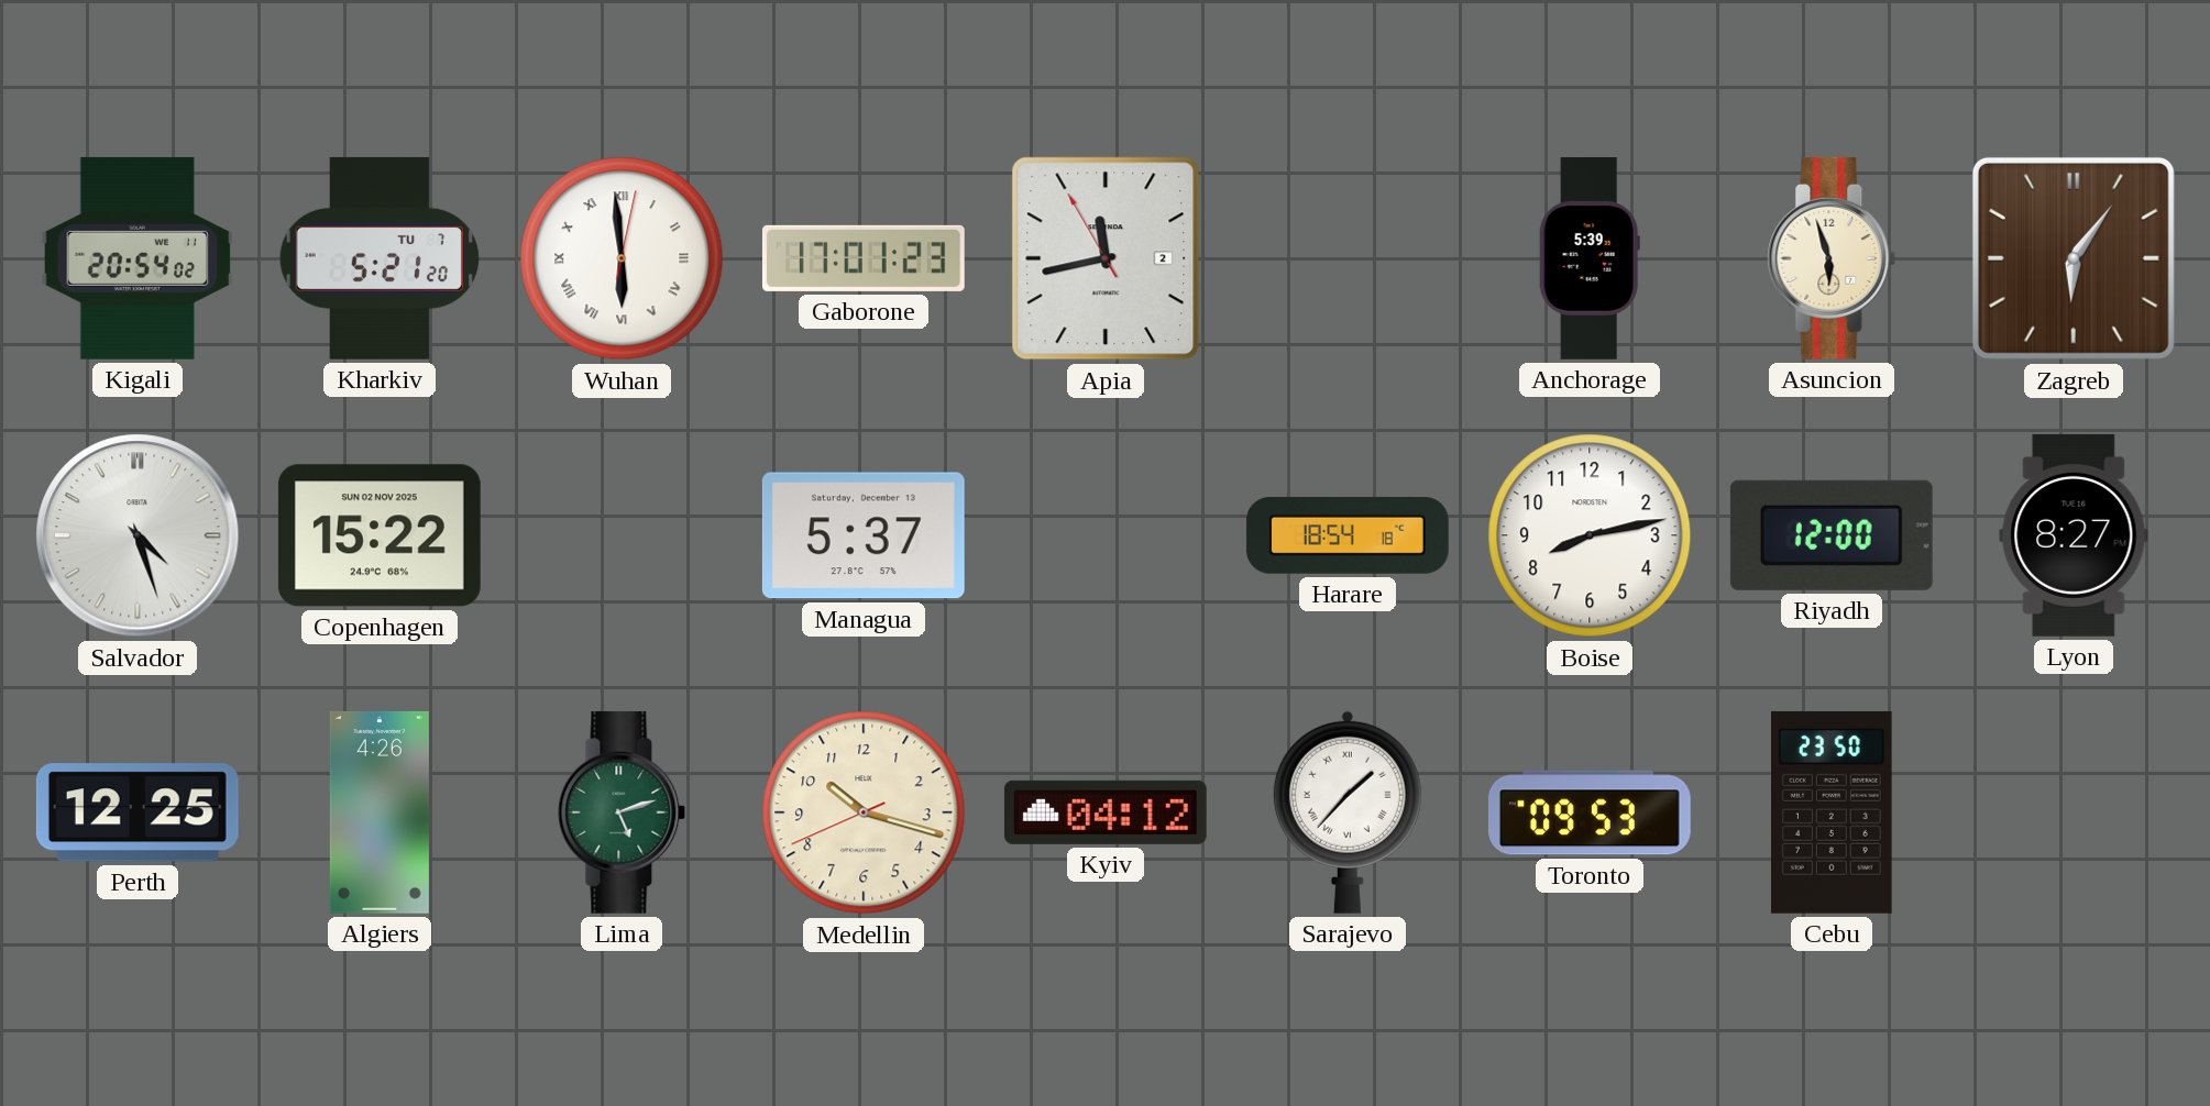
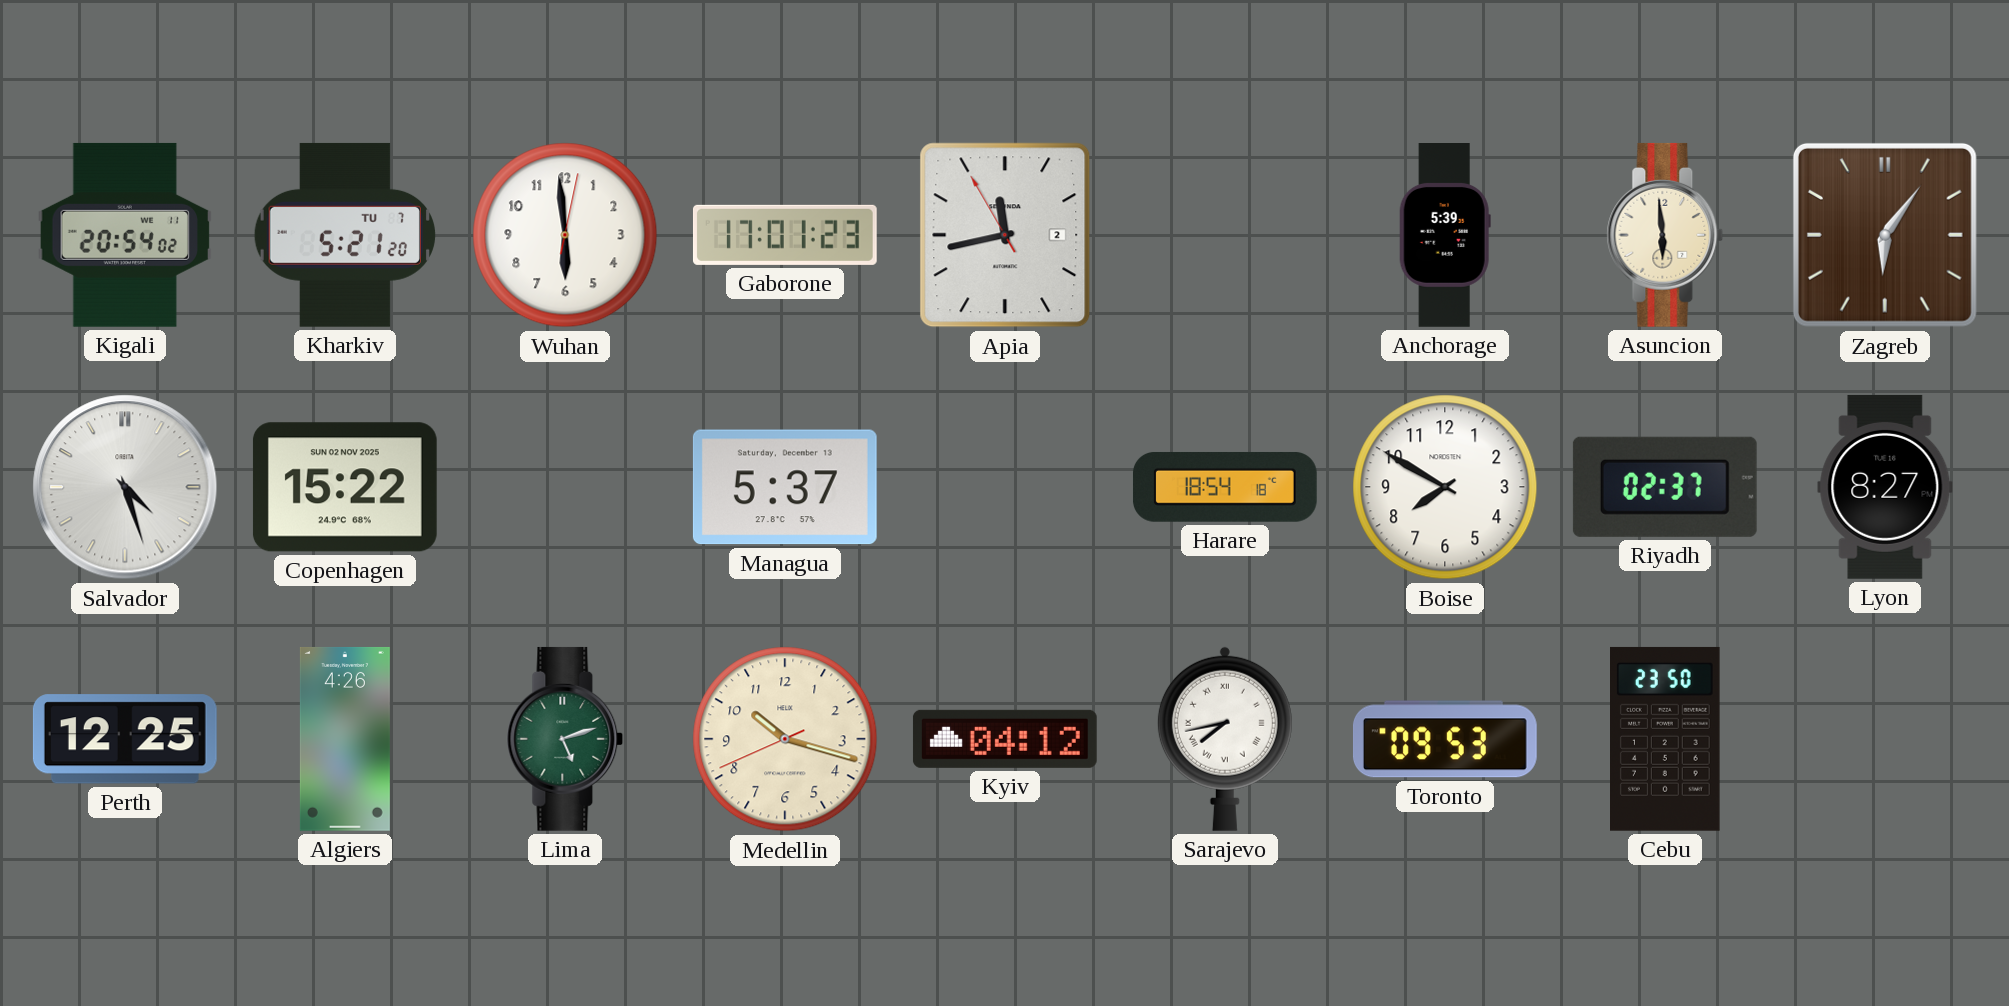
Wuhan numerals: Roman -> Arabic (565, 235)
Asuncion: 5:57 -> 5:59 (1665, 235)
Boise: 8:13 -> 7:50 (1445, 487)
Riyadh: 12:00 -> 02:37 (1665, 487)
Sarajevo: 1:37 -> 7:43 (1225, 739)
